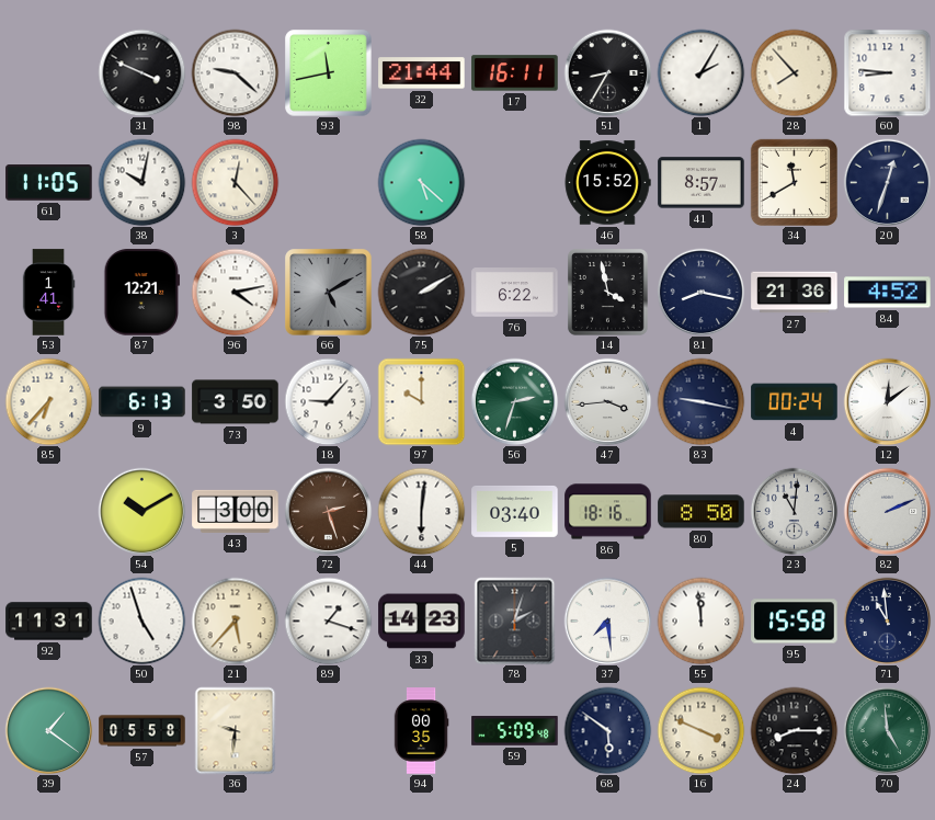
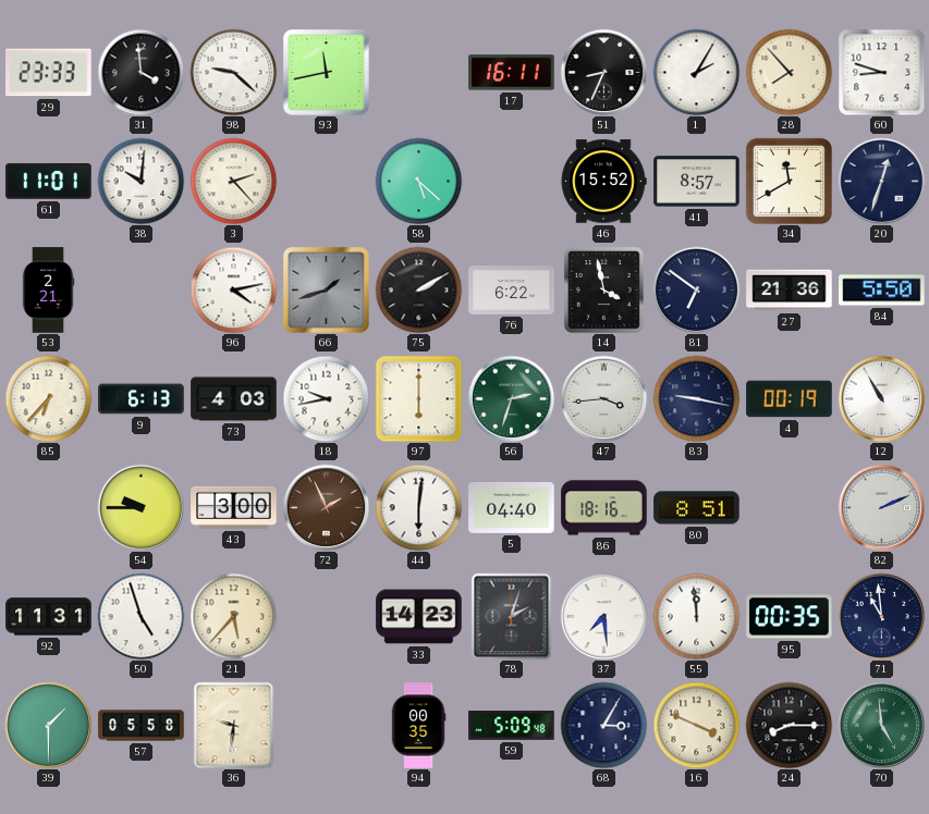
29: none -> 23:33 (49, 73)
31: 3:49 -> 3:59 (140, 72)
32: 21:44 -> none (422, 73)
51: 8:35 -> 8:34 (603, 72)
60: 8:46 -> 8:48 (881, 72)
61: 11:05 -> 11:01 (49, 182)
38: 10:02 -> 10:01 (140, 181)
3: 12:23 -> 2:23 (233, 181)
53: 1:41 -> 2:21 (48, 291)
87: 12:21 -> none (141, 293)
66: 5:10 -> 1:42 (327, 291)
81: 8:17 -> 6:51 (696, 289)
84: 4:52 -> 5:50 (882, 291)
73: 3:50 -> 4:03 (234, 399)
18: 9:07 -> 9:43 (326, 398)
97: 10:00 -> 6:00 (418, 398)
4: 00:24 -> 00:19 (790, 399)
12: 12:09 -> 10:55 (881, 398)
54: 10:10 -> 9:45 (140, 507)
72: 2:27 -> 1:56 (326, 507)
5: 03:40 -> 04:40 (512, 508)
80: 8:50 -> 8:51 (697, 508)
23: 11:01 -> none (794, 511)
89: 1:18 -> none (328, 620)
95: 15:58 -> 00:35 (790, 617)
39: 1:21 -> 1:30 (48, 725)
68: 5:51 -> 3:05 (603, 725)
